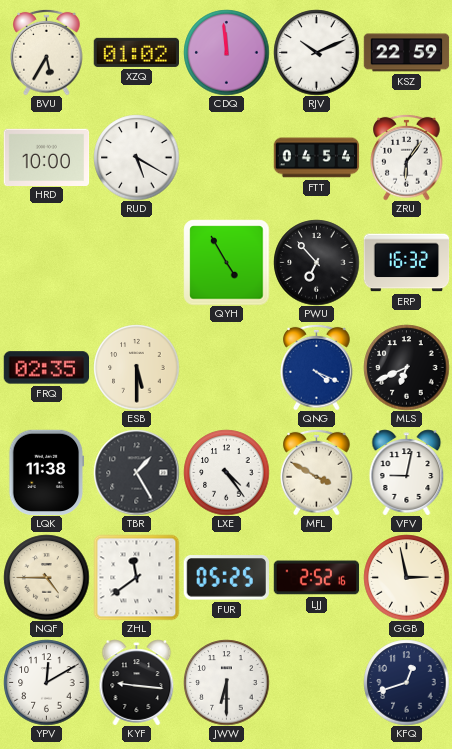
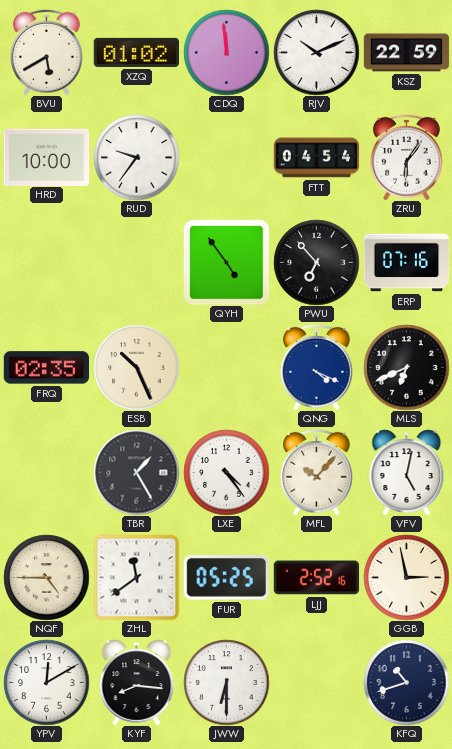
BVU: 5:35 -> 5:40 (47, 52)
RUD: 5:20 -> 9:36 (136, 157)
QYH: 4:55 -> 4:54 (226, 262)
ERP: 16:32 -> 07:16 (406, 263)
ESB: 5:30 -> 10:26 (136, 367)
LQK: 11:38 -> none (47, 472)
MFL: 3:50 -> 10:07 (317, 472)
VFV: 9:02 -> 5:02 (407, 472)
KYF: 9:16 -> 8:16 (137, 682)
KFQ: 12:42 -> 10:42 (406, 682)
